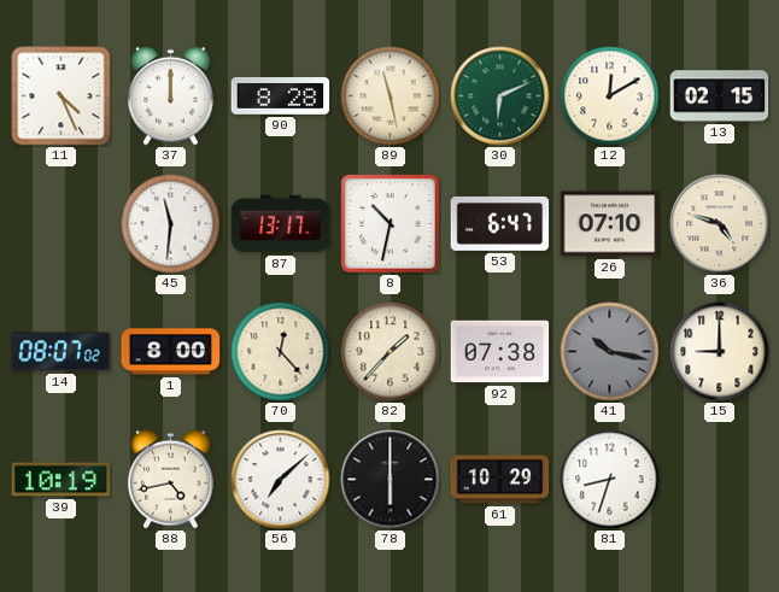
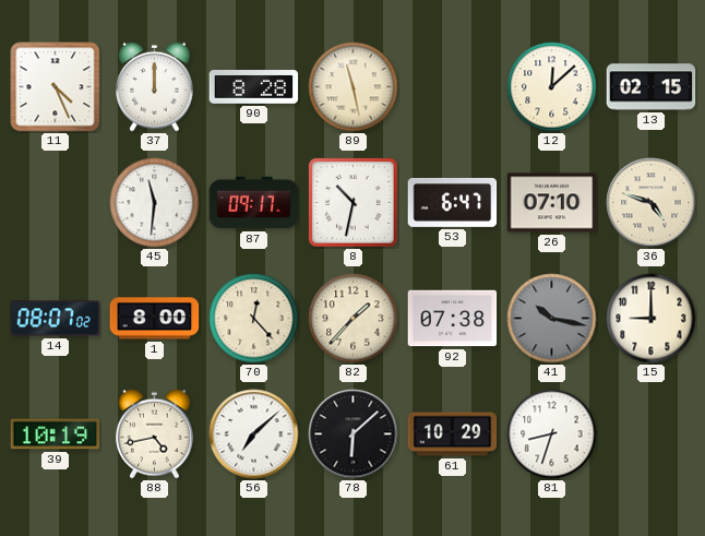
30: 6:11 -> none (500, 96)
12: 12:10 -> 12:08 (552, 87)
87: 13:17 -> 09:17 (254, 203)
78: 6:00 -> 6:08 (354, 434)
